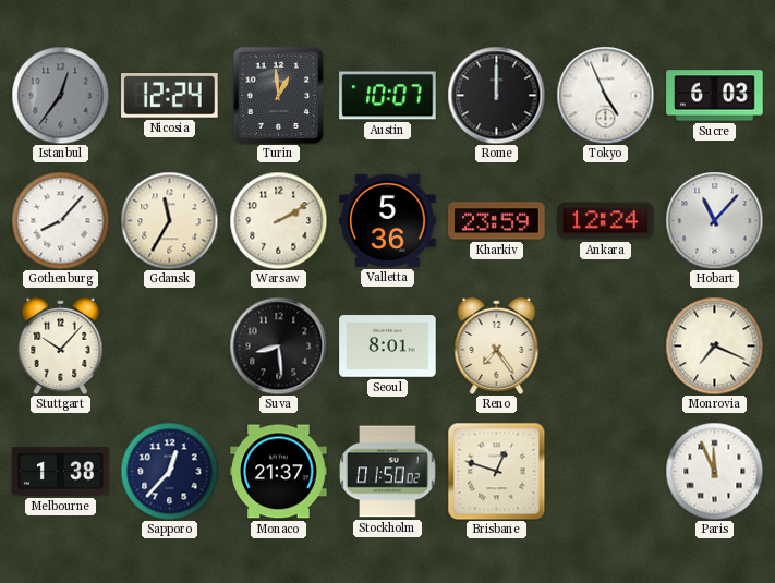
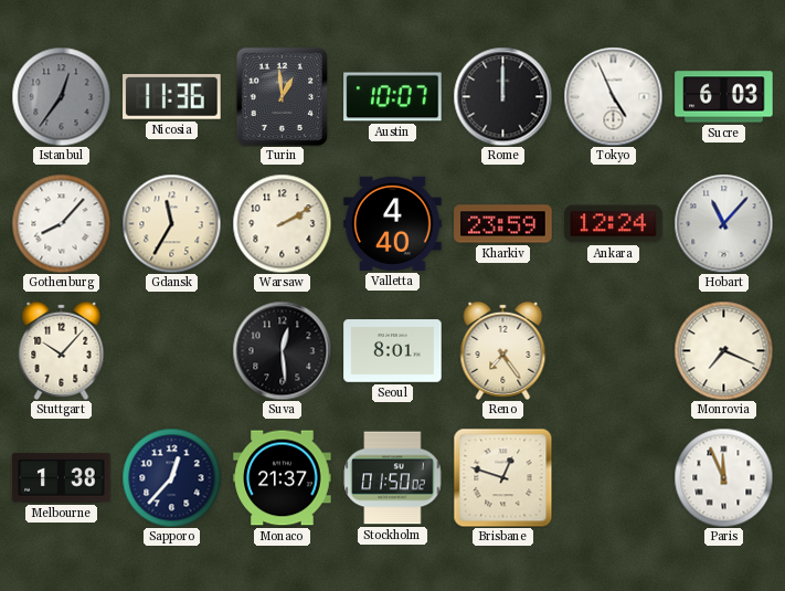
Nicosia: 12:24 -> 11:36 (172, 97)
Valletta: 5:36 -> 4:40 (393, 223)
Suva: 8:29 -> 12:29 (282, 350)
